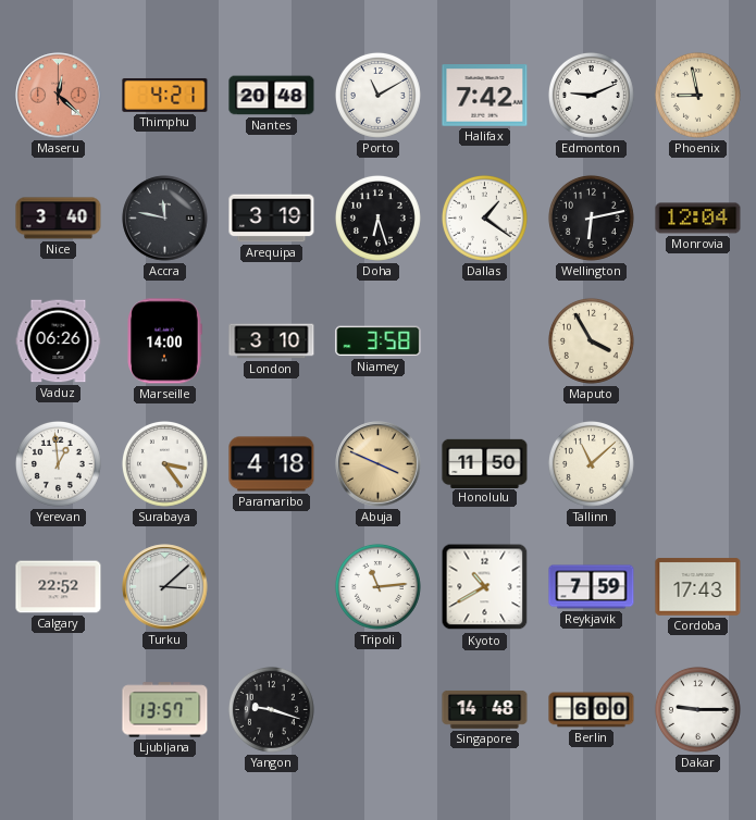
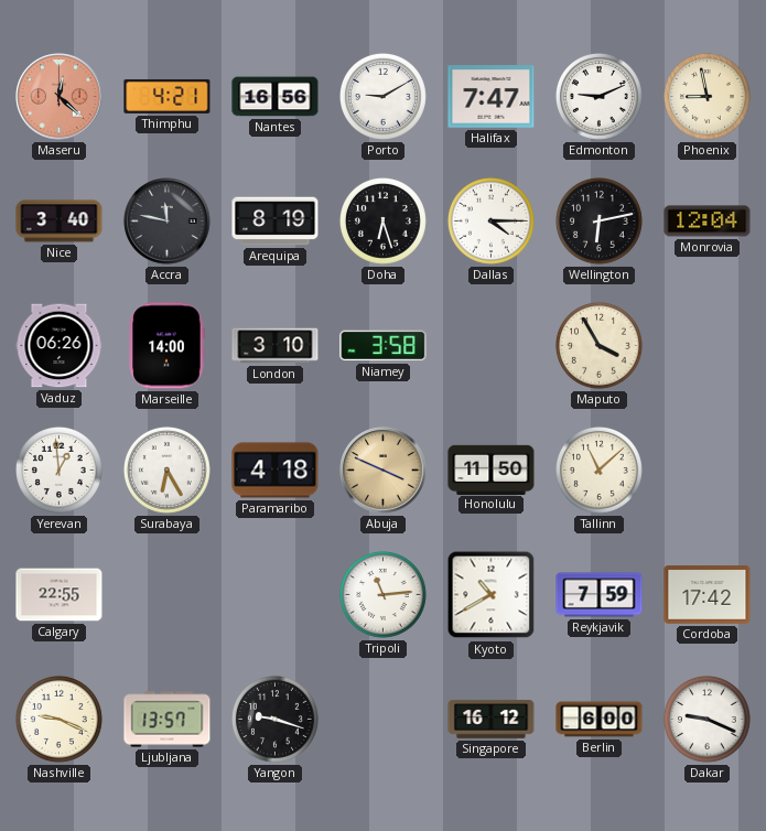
Nantes: 20:48 -> 16:56 (276, 97)
Porto: 11:10 -> 9:10 (382, 96)
Halifax: 7:42 -> 7:47 (492, 97)
Arequipa: 3:19 -> 8:19 (276, 222)
Dallas: 1:21 -> 4:15 (490, 220)
Surabaya: 3:24 -> 6:25 (166, 470)
Calgary: 22:52 -> 22:55 (60, 595)
Turku: 3:08 -> none (165, 587)
Cordoba: 17:43 -> 17:42 (708, 595)
Nashville: none -> 9:19 (58, 719)
Singapore: 14:48 -> 16:12 (492, 719)
Dakar: 9:15 -> 9:19 (706, 719)
